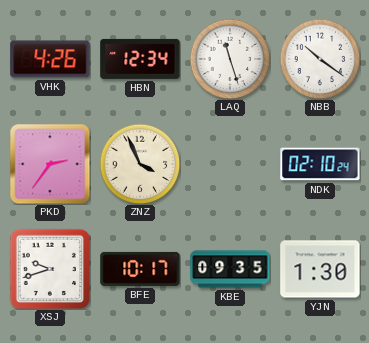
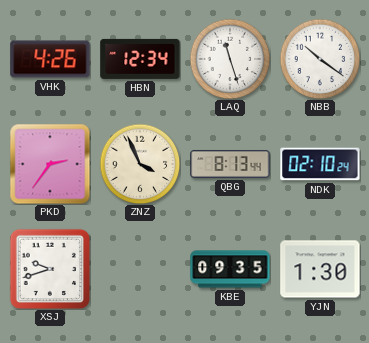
QBG: none -> 8:13 (230, 164)
BFE: 10:17 -> none (140, 269)
